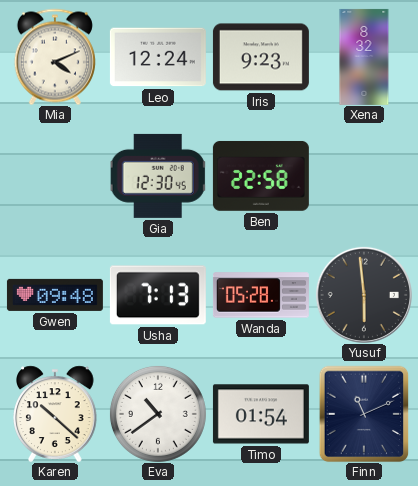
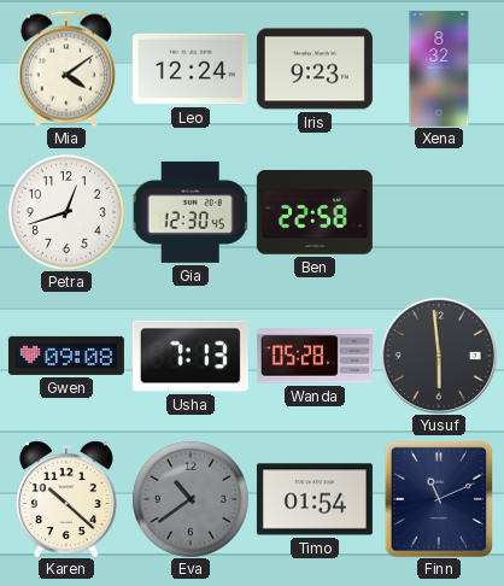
Mia: 4:11 -> 4:09 (66, 69)
Petra: none -> 12:42 (66, 212)
Gwen: 09:48 -> 09:08 (66, 356)
Eva dial: white -> grey (191, 499)
